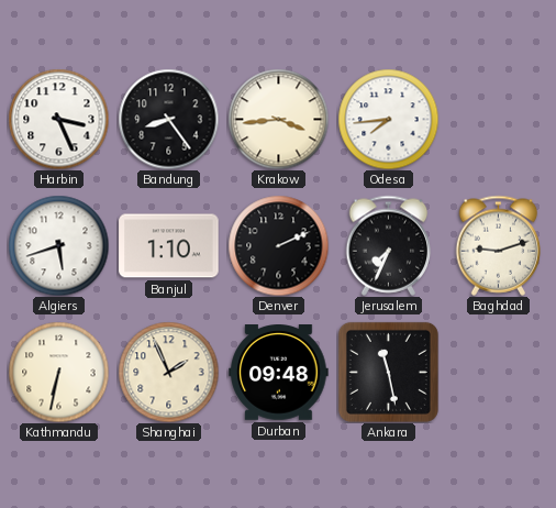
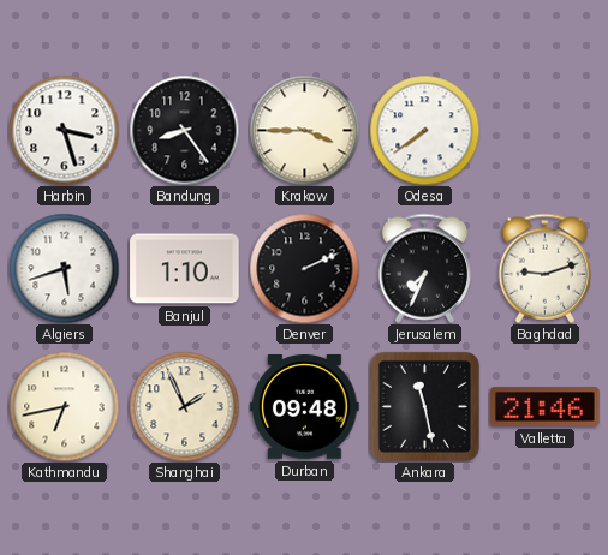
Harbin: 3:26 -> 3:27 (64, 130)
Krakow: 3:44 -> 3:45 (304, 130)
Odesa: 7:44 -> 7:39 (424, 130)
Kathmandu: 6:32 -> 6:43 (64, 406)
Valletta: none -> 21:46 (546, 407)
